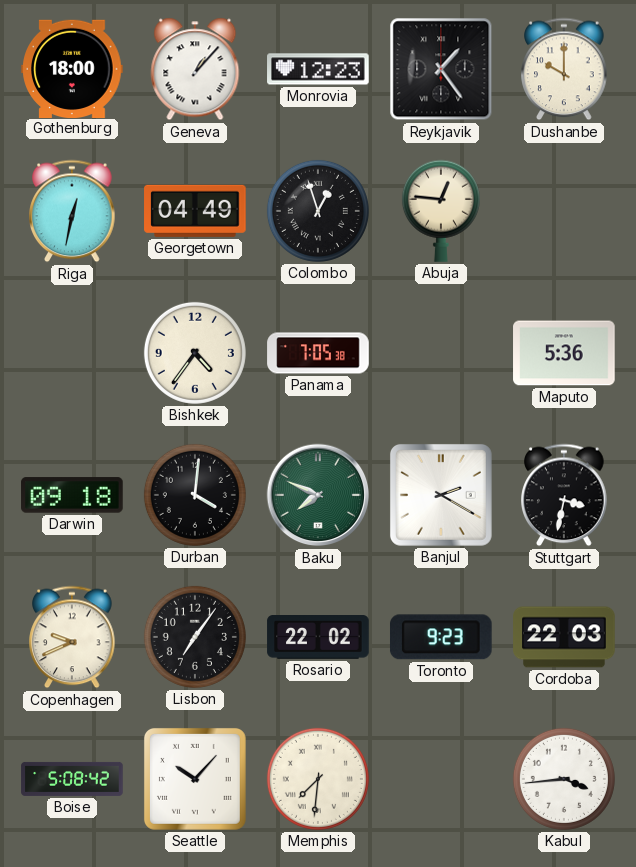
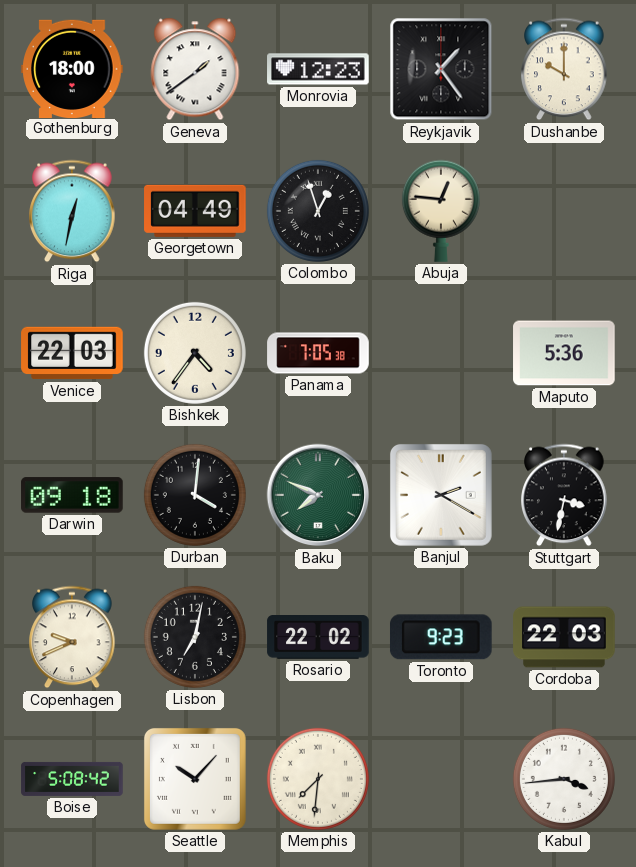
Geneva: 1:07 -> 1:39 (195, 69)
Venice: none -> 22:03 (72, 353)
Lisbon: 7:06 -> 7:02 (195, 637)
